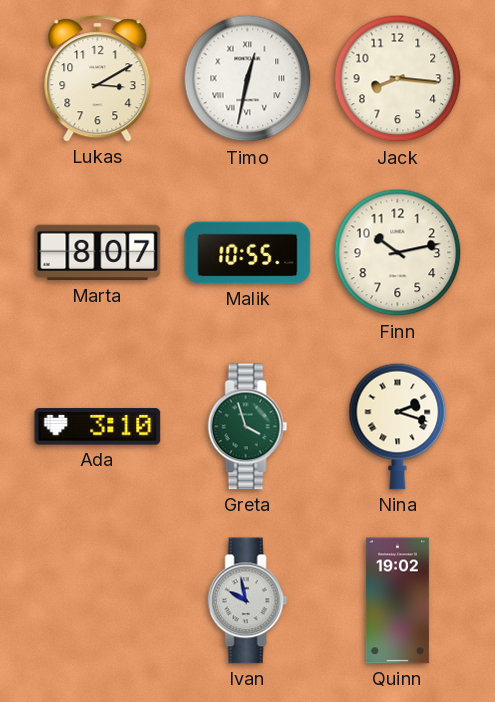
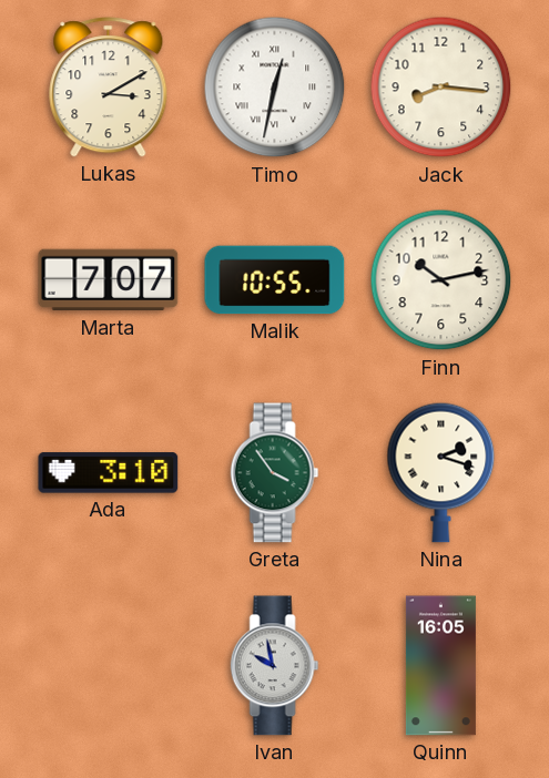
Marta: 8:07 -> 7:07 (109, 280)
Greta: 3:57 -> 3:54 (275, 473)
Quinn: 19:02 -> 16:05 (440, 666)
